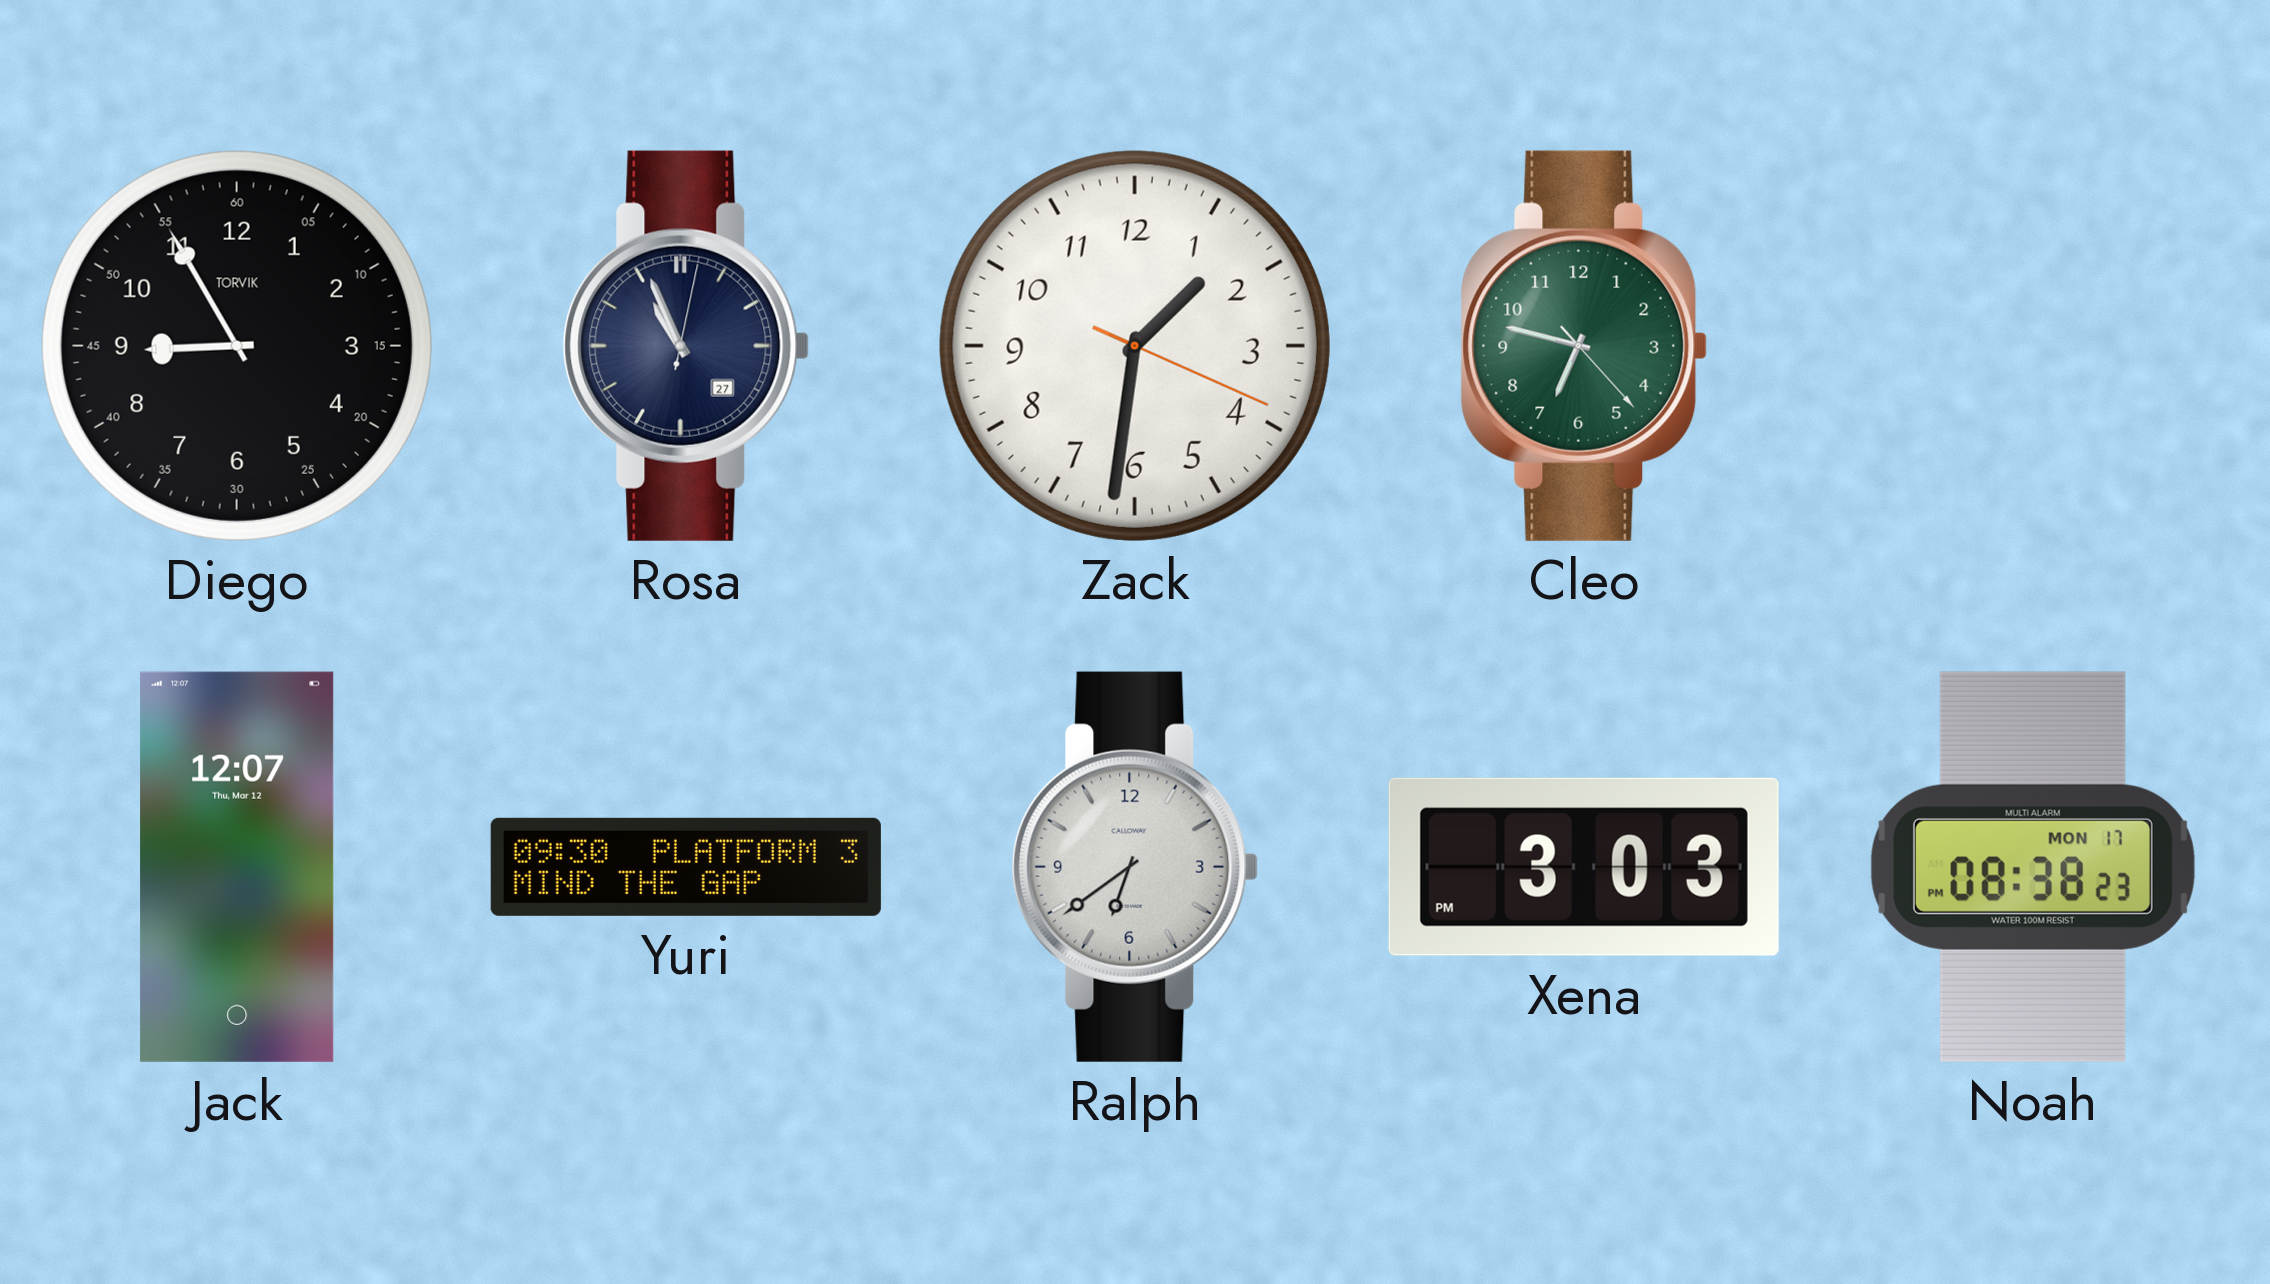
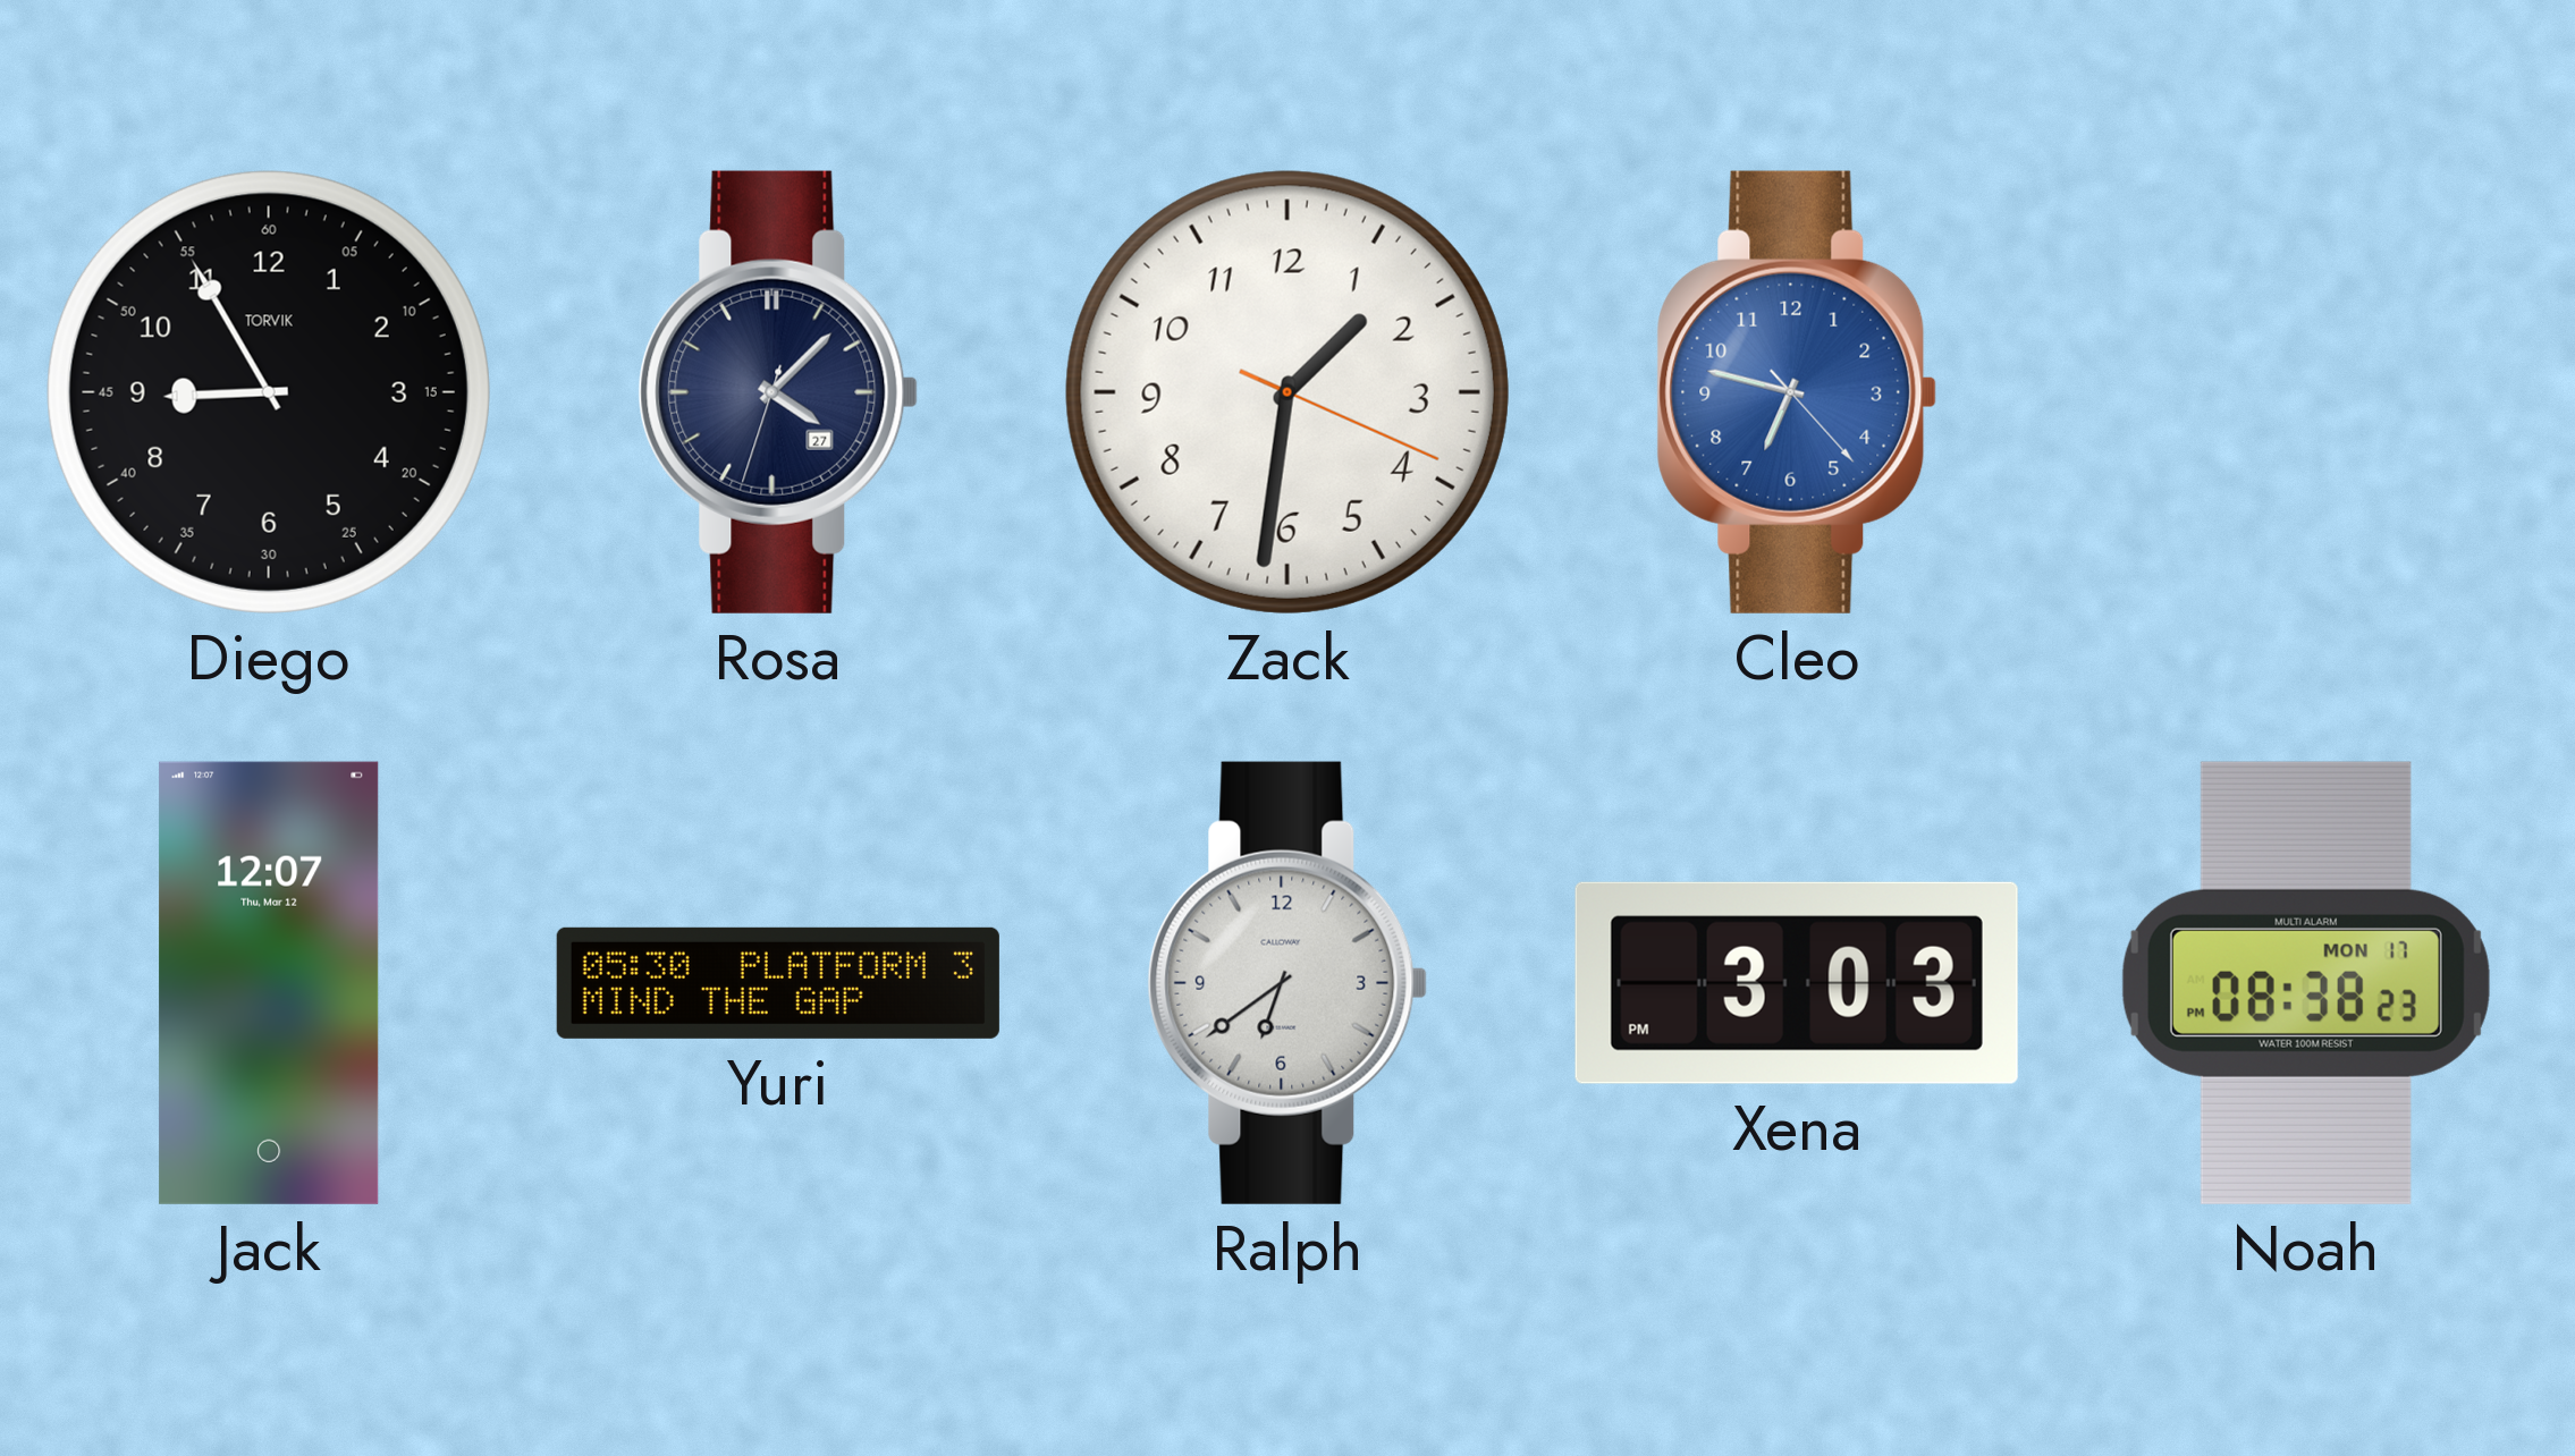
Rosa: 10:56 -> 4:07 (778, 392)
Cleo dial: green -> blue (1797, 392)
Yuri: 09:30 -> 05:30 (778, 983)
